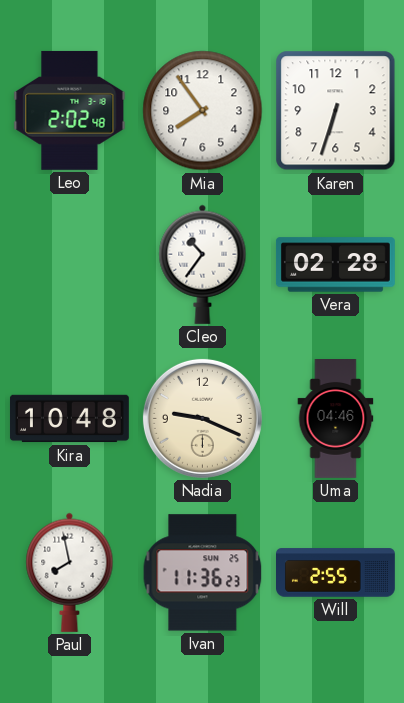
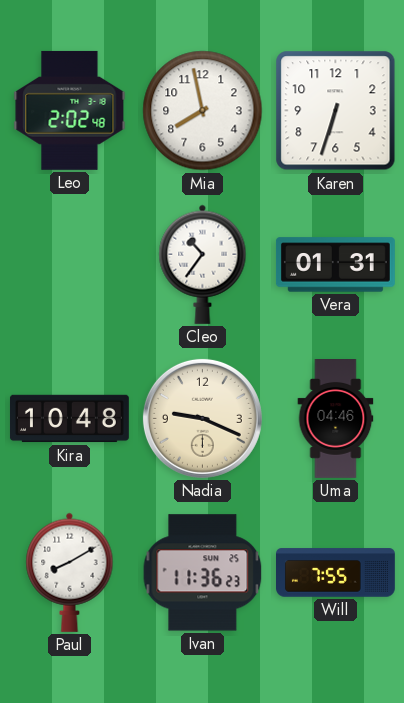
Mia: 7:54 -> 7:58 (203, 111)
Vera: 02:28 -> 01:31 (335, 265)
Paul: 7:58 -> 8:10 (70, 572)
Will: 2:55 -> 7:55 (336, 573)
